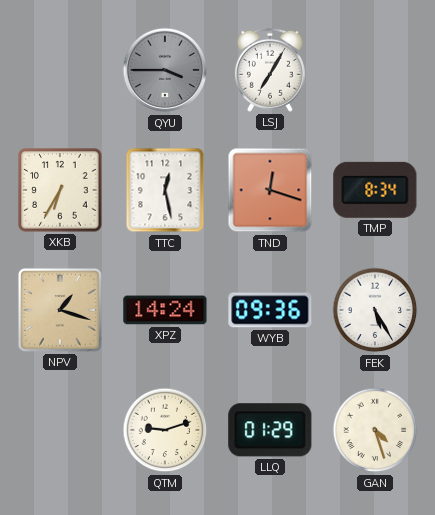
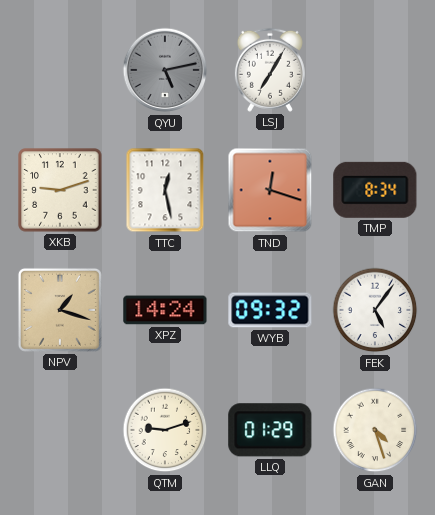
QYU: 3:45 -> 5:13 (165, 70)
XKB: 6:35 -> 9:12 (60, 190)
WYB: 09:36 -> 09:32 (270, 310)
FEK: 5:25 -> 5:06 (375, 310)
